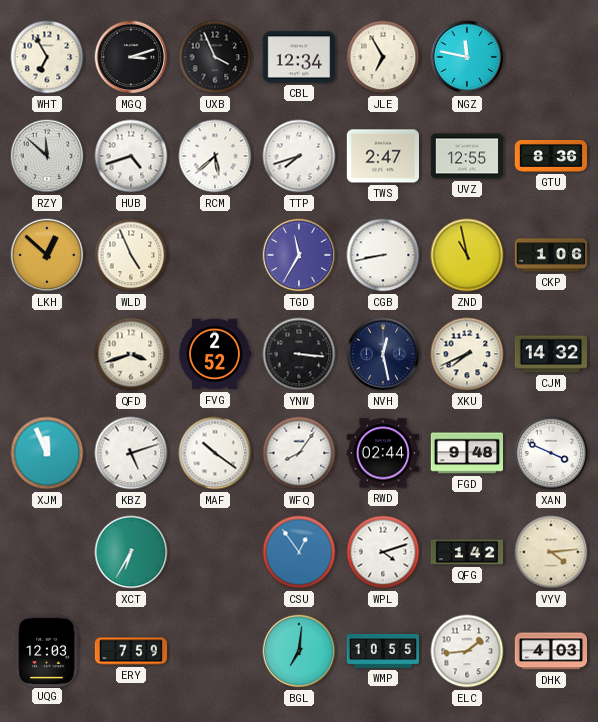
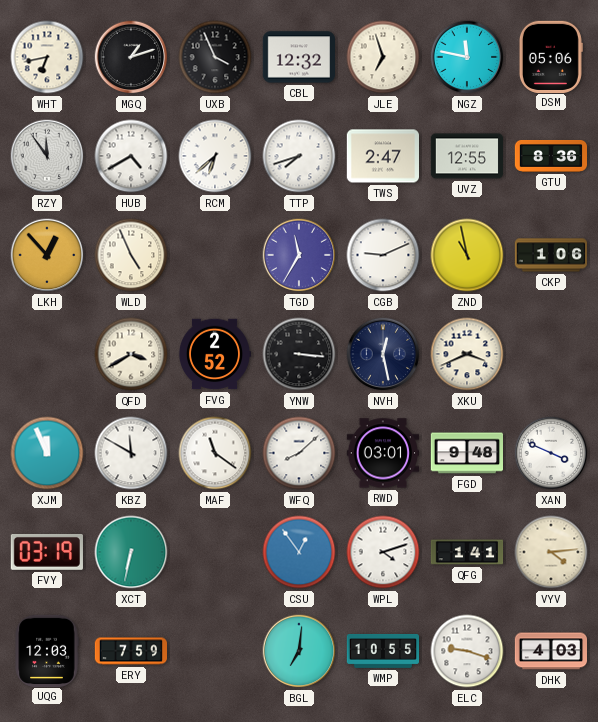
WHT: 6:55 -> 6:43 (47, 57)
MGQ: 3:12 -> 1:12 (131, 57)
CBL: 12:34 -> 12:32 (298, 57)
JLE: 6:55 -> 6:57 (383, 57)
DSM: none -> 05:06 (551, 56)
RZY: 11:52 -> 11:54 (47, 156)
HUB: 4:42 -> 4:40 (131, 156)
RCM: 5:38 -> 6:38 (215, 156)
LKH: 12:52 -> 12:53 (47, 255)
CGB: 8:43 -> 9:11 (383, 255)
QFD: 3:42 -> 3:40 (131, 354)
XKU: 7:41 -> 3:41 (467, 354)
CJM: 14:32 -> none (550, 354)
KBZ: 5:12 -> 11:50 (131, 453)
MAF: 10:21 -> 11:21 (215, 453)
WFQ: 8:06 -> 8:08 (299, 453)
RWD: 02:44 -> 03:01 (382, 453)
FVY: none -> 03:19 (47, 552)
XCT: 6:35 -> 6:32 (131, 552)
QFG: 1:42 -> 1:41 (467, 552)
ELC: 1:44 -> 9:18 (467, 651)
